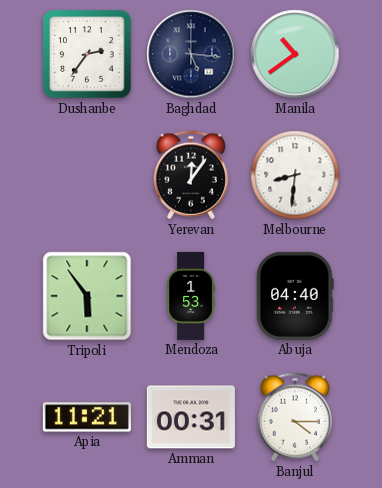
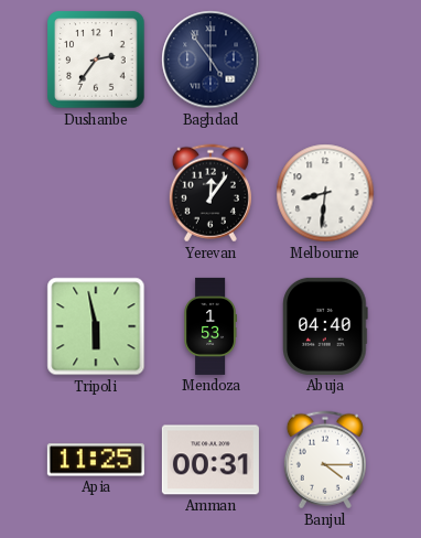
Baghdad: 5:16 -> 4:54 (210, 60)
Manila: 10:39 -> none (295, 54)
Tripoli: 5:54 -> 5:58 (96, 326)
Apia: 11:21 -> 11:25 (96, 460)
